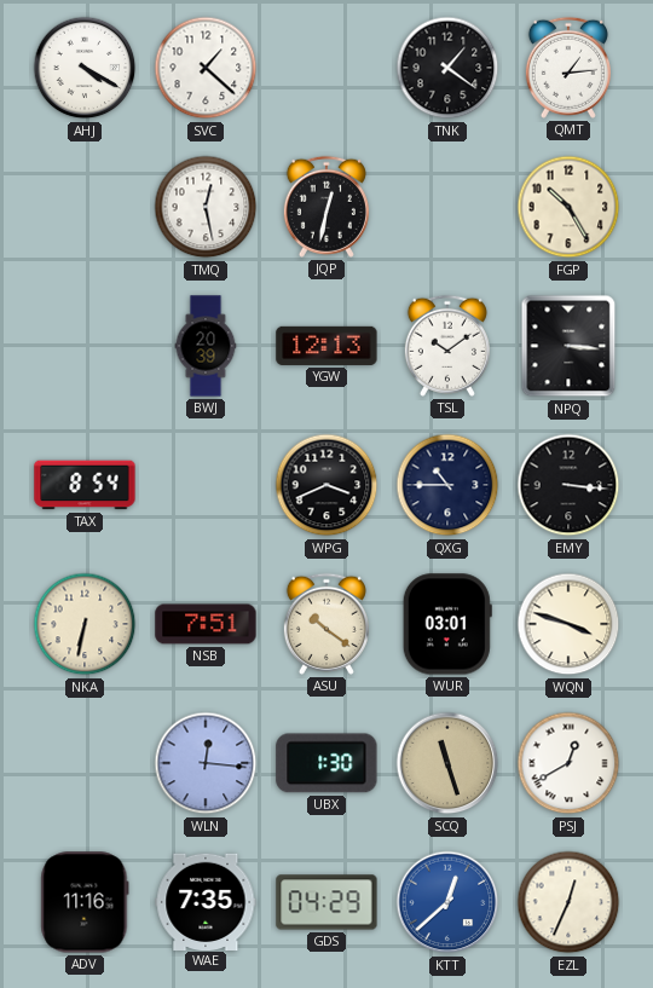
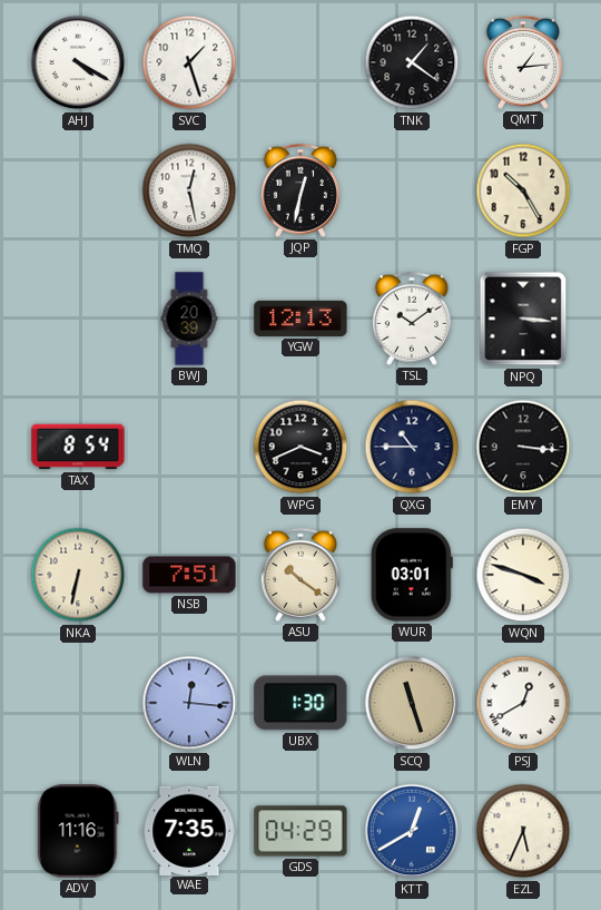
SVC: 1:22 -> 1:27 (189, 62)
KTT: 12:38 -> 12:40 (412, 831)
EZL: 12:34 -> 5:34 (523, 831)
